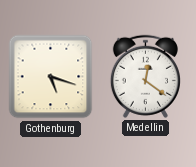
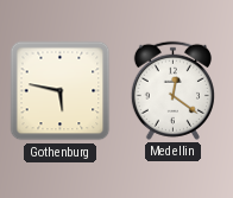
Gothenburg: 5:18 -> 5:47 (61, 91)
